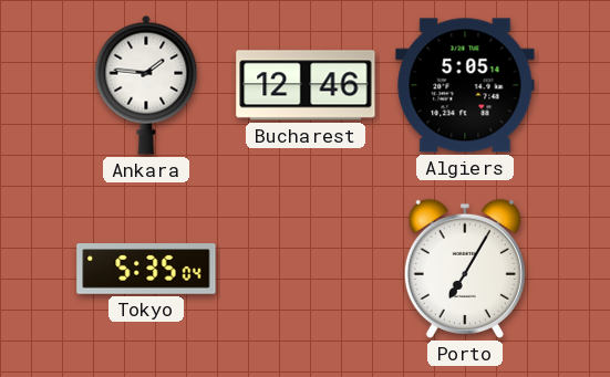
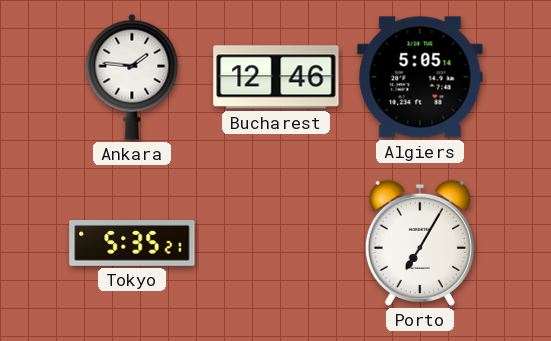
Tokyo: 5:35:04 -> 5:35:21 (132, 244)
